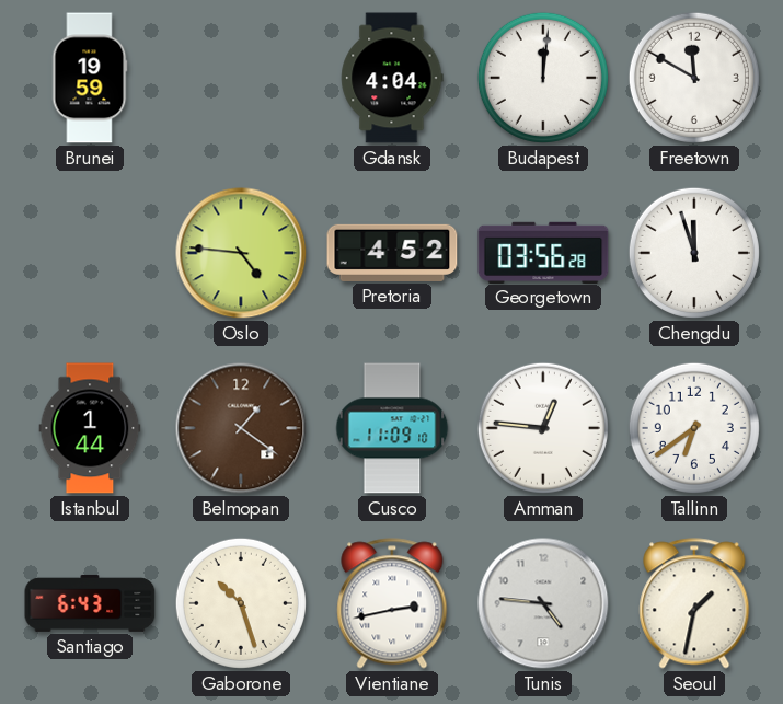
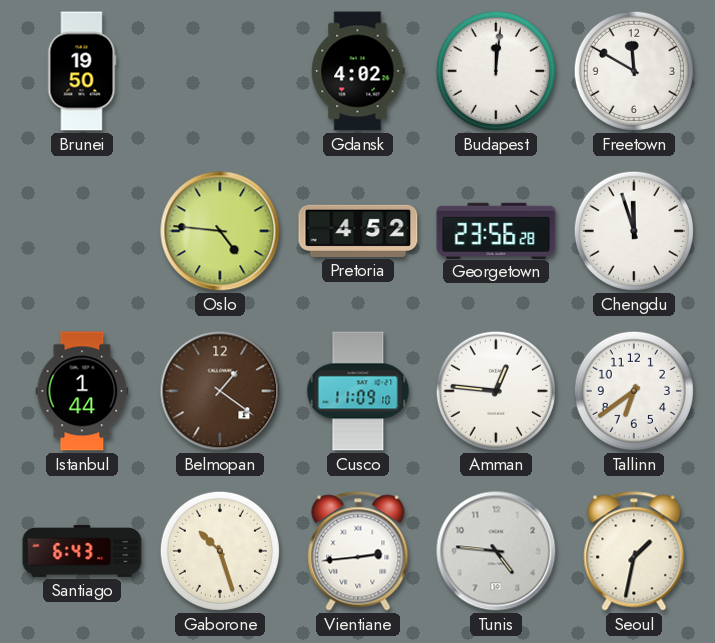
Brunei: 19:59 -> 19:50 (82, 71)
Gdansk: 4:04 -> 4:02 (358, 71)
Georgetown: 03:56 -> 23:56 (496, 230)
Vientiane: 2:43 -> 2:44 (358, 551)
